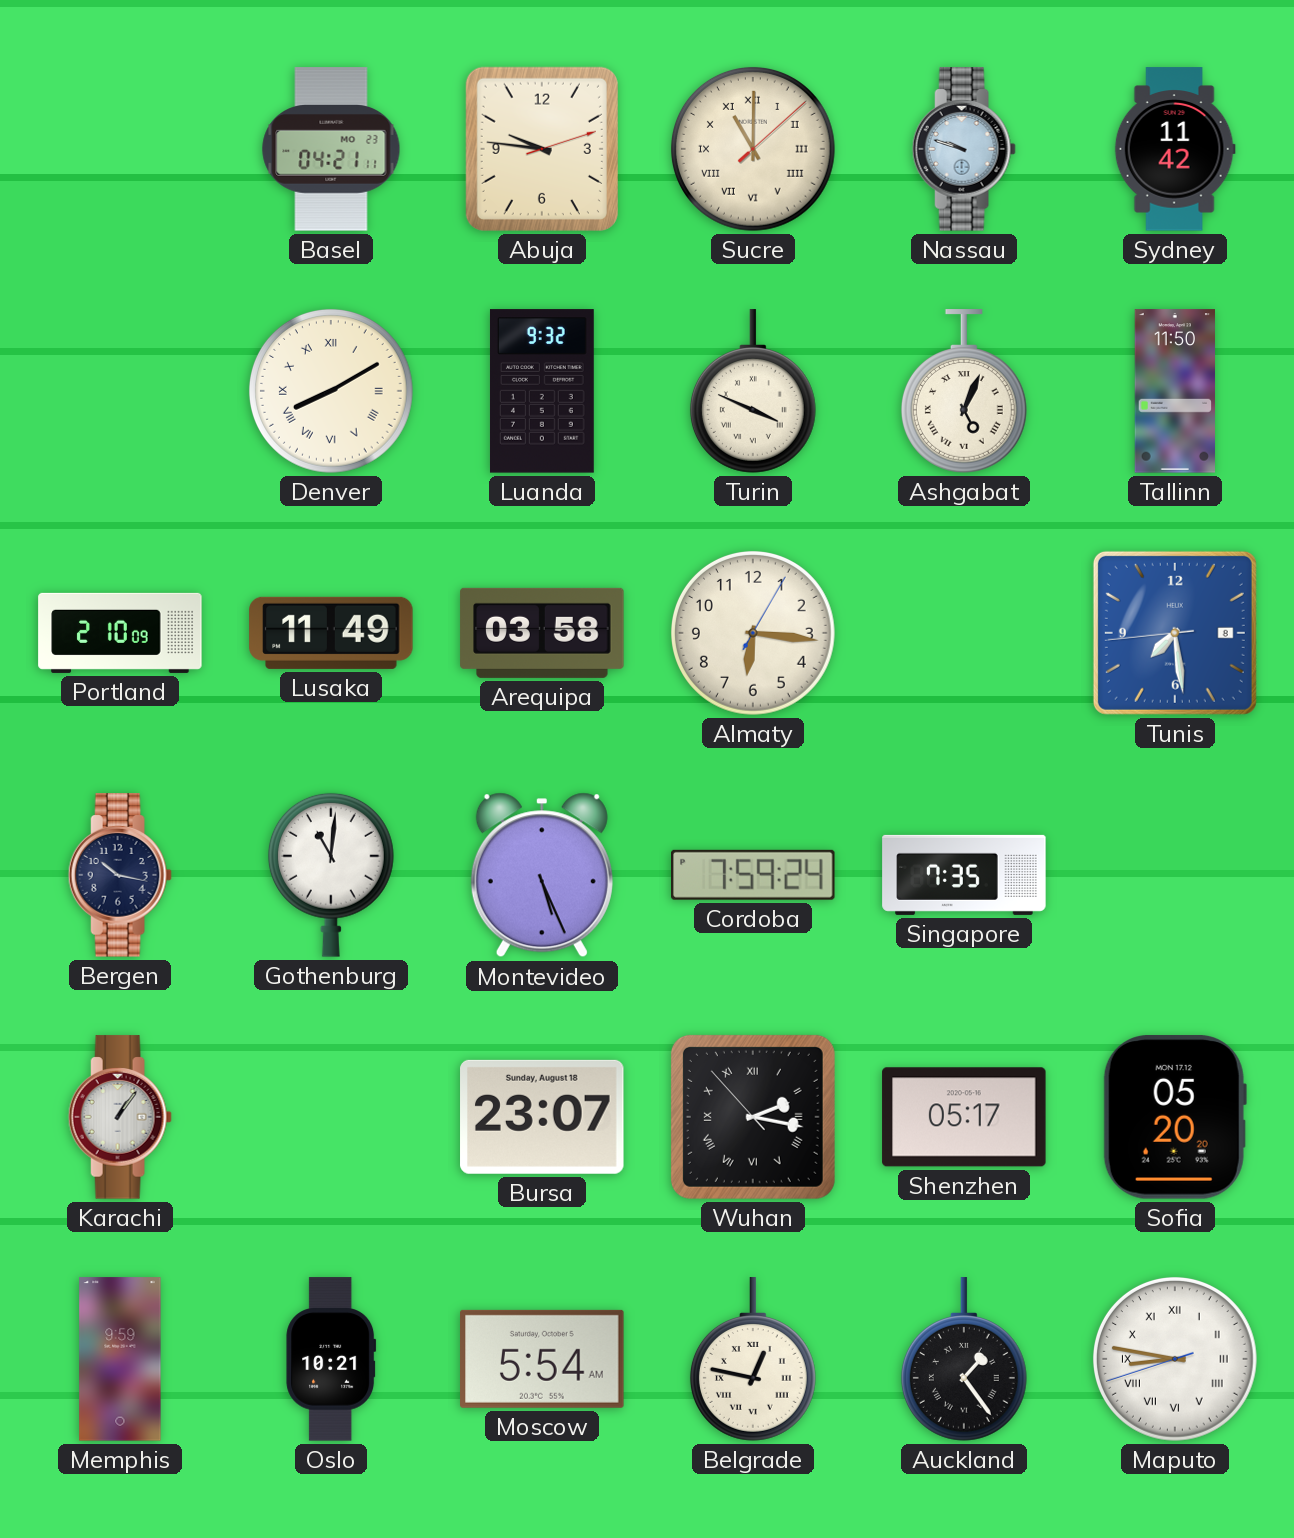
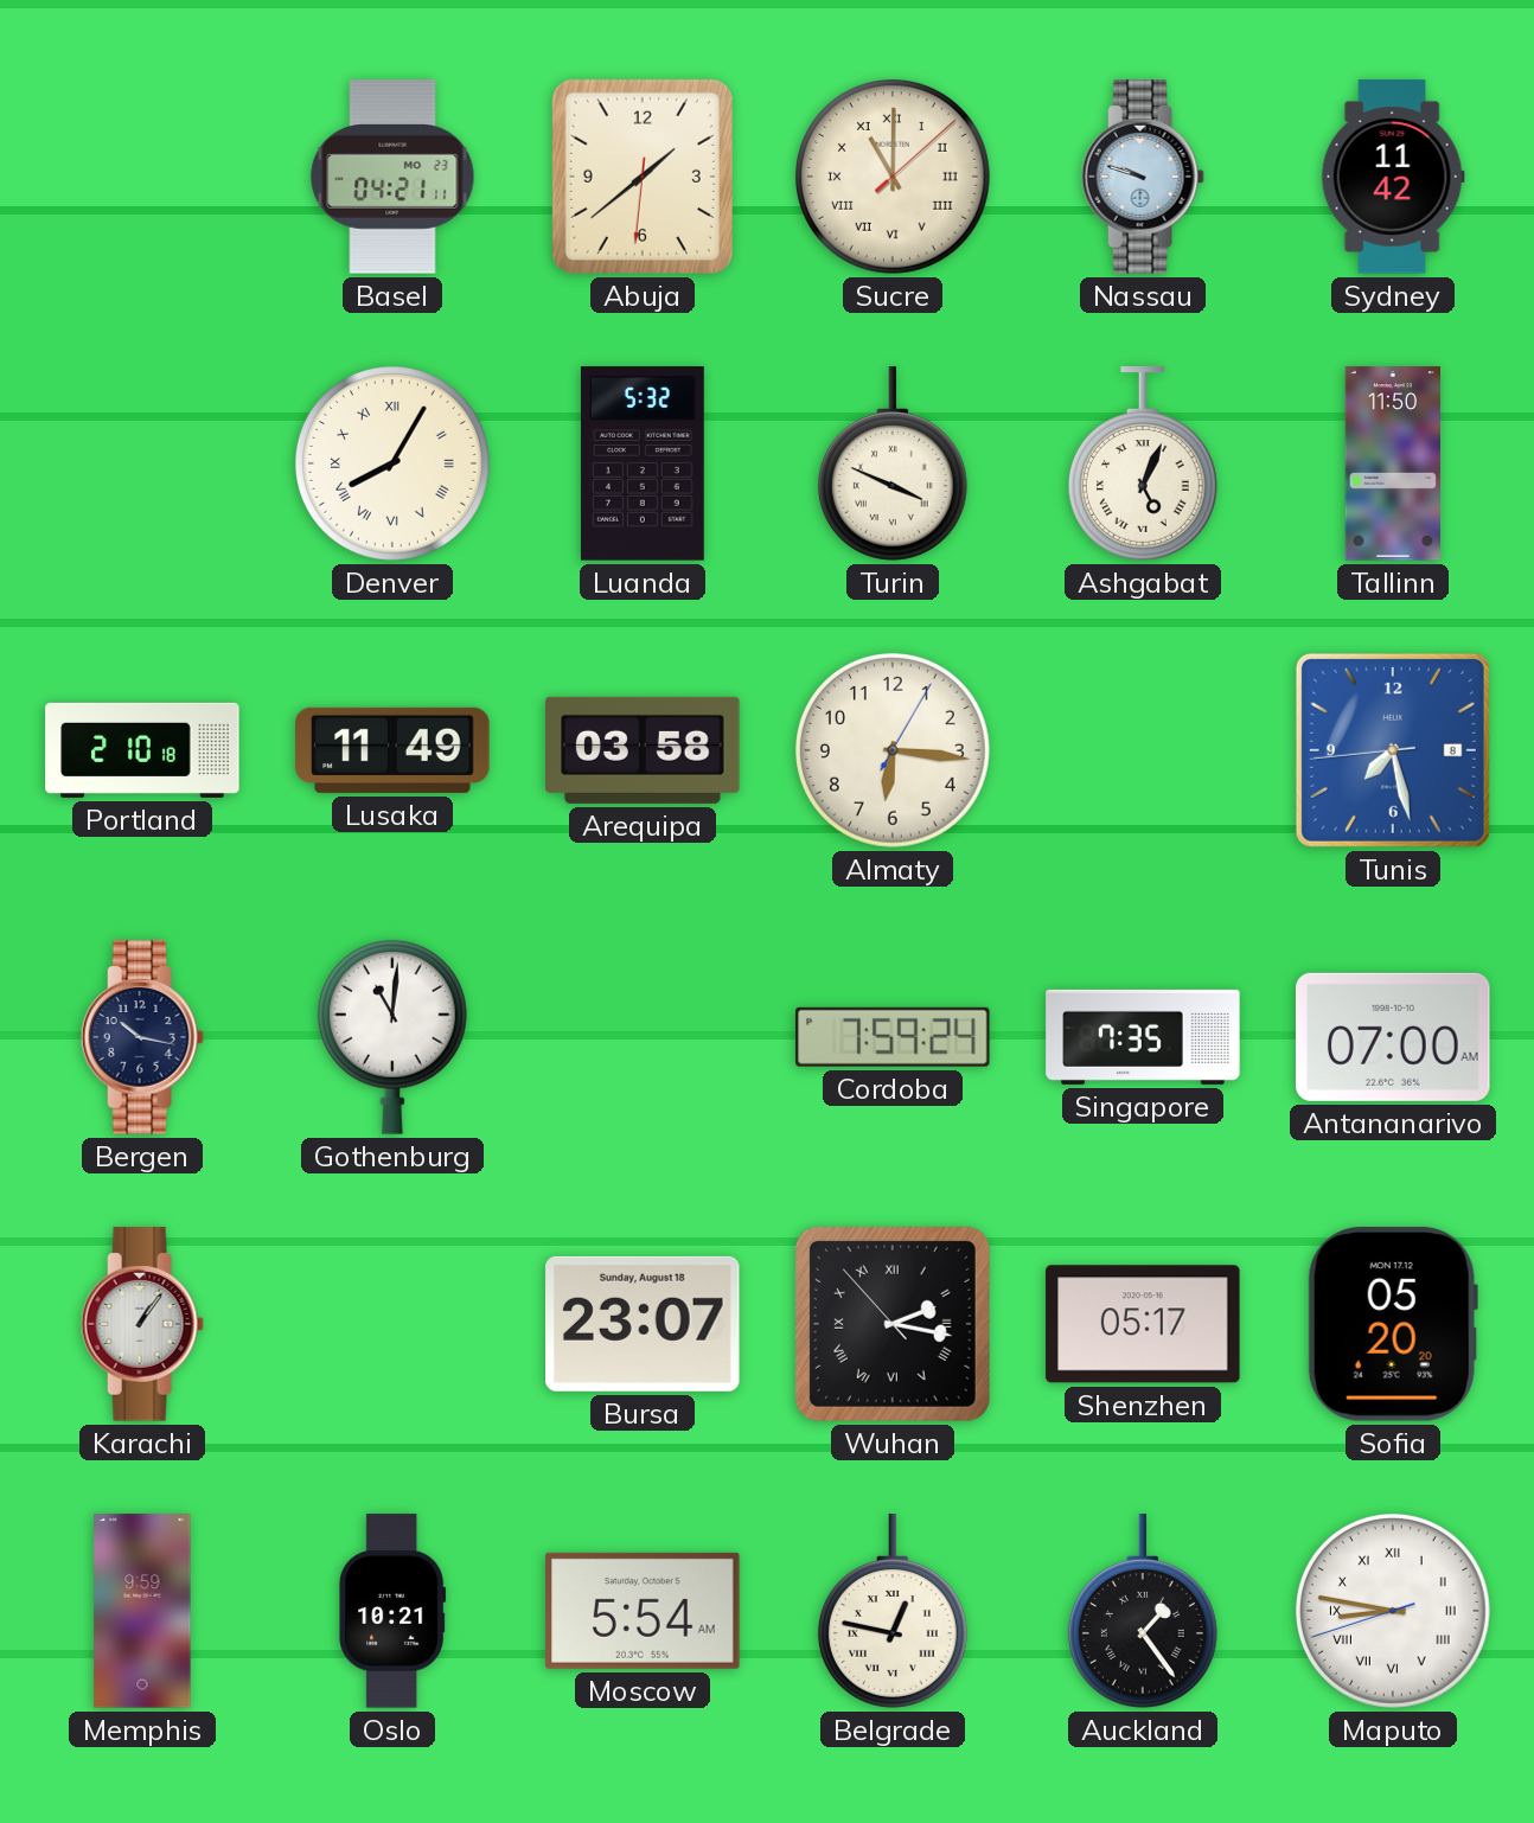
Abuja: 9:46 -> 1:38 (643, 177)
Denver: 8:10 -> 8:05 (392, 463)
Luanda: 9:32 -> 5:32 (643, 463)
Portland: 2:10:09 -> 2:10:18 (142, 750)
Tunis: 7:28 -> 7:27 (1393, 750)
Montevideo: 5:26 -> none (542, 875)
Antananarivo: none -> 07:00 (1393, 1037)
